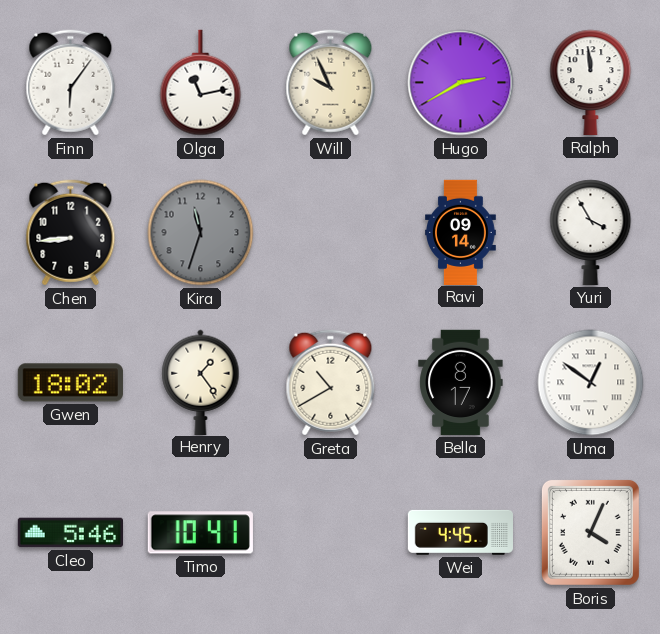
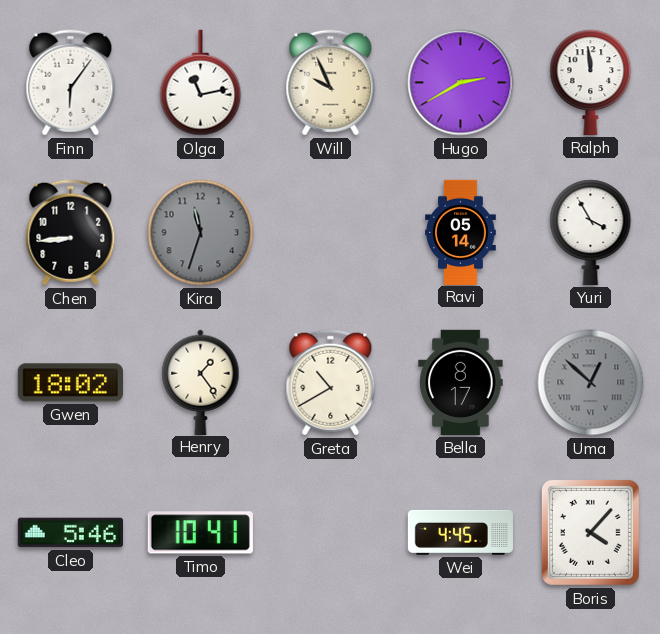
Ravi: 09:14 -> 05:14 (461, 232)
Uma: 12:51 -> 12:52 (591, 383)
Uma dial: white -> grey (591, 383)
Boris: 4:04 -> 4:07 (590, 532)
